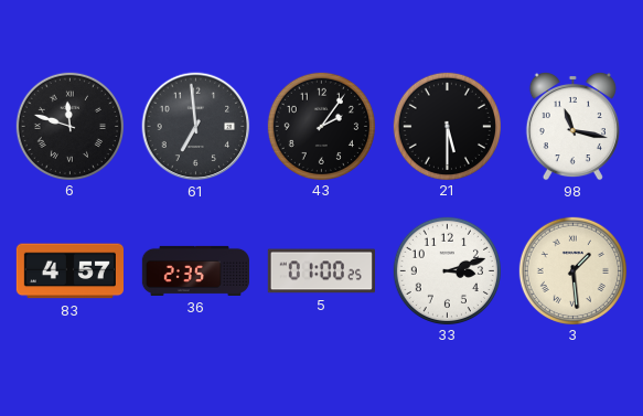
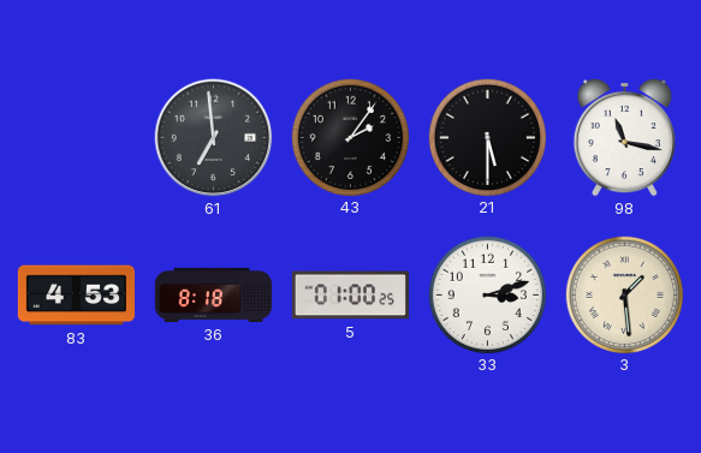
6: 11:48 -> none (69, 126)
83: 4:57 -> 4:53 (76, 296)
36: 2:35 -> 8:18 (213, 294)
